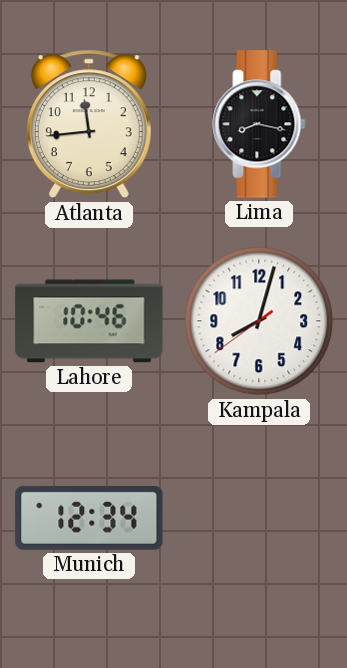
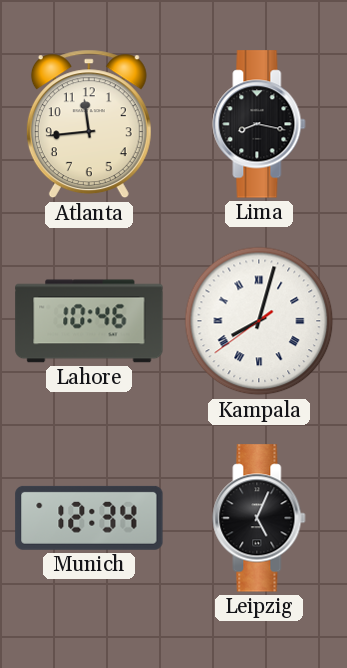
Kampala numerals: Arabic -> Roman (259, 321)
Leipzig: none -> 5:04 (259, 518)
